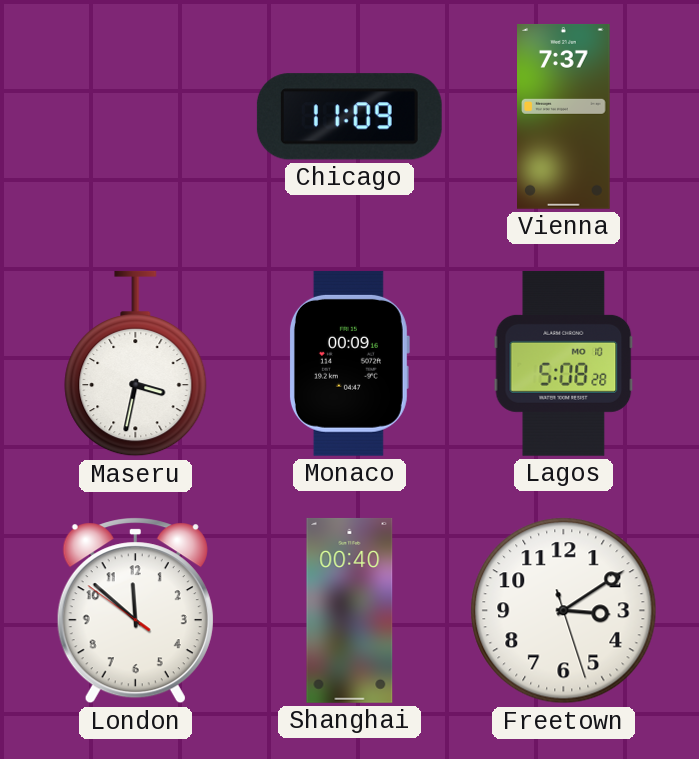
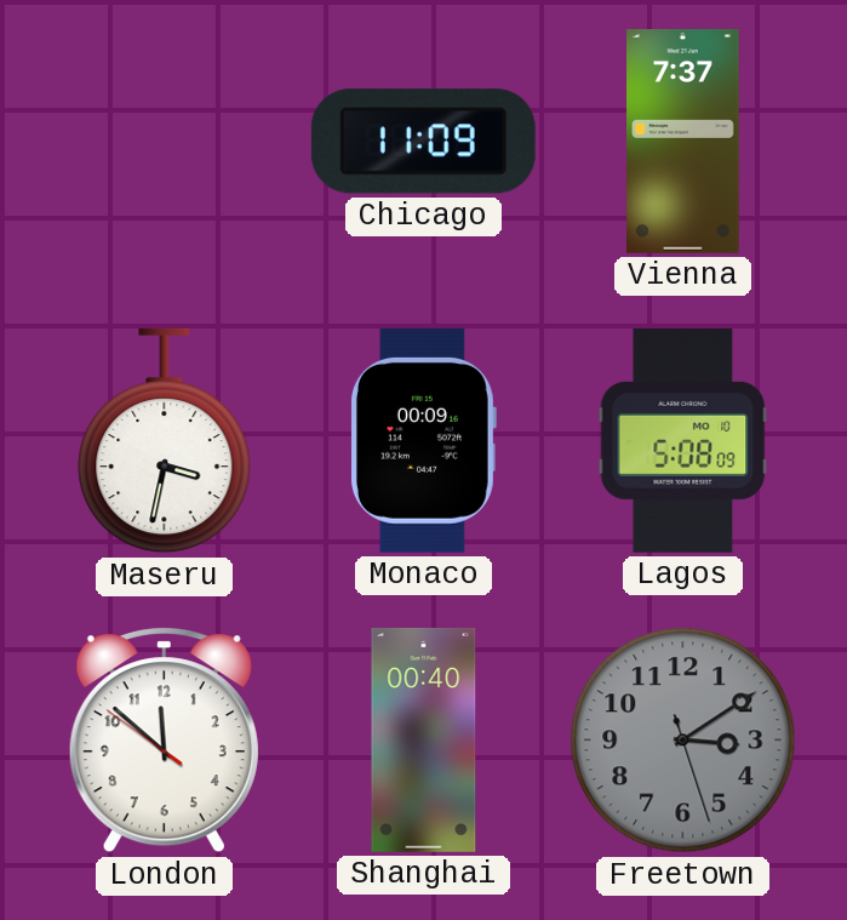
Lagos: 5:08:28 -> 5:08:09 (683, 440)
Freetown dial: white -> grey (683, 741)
